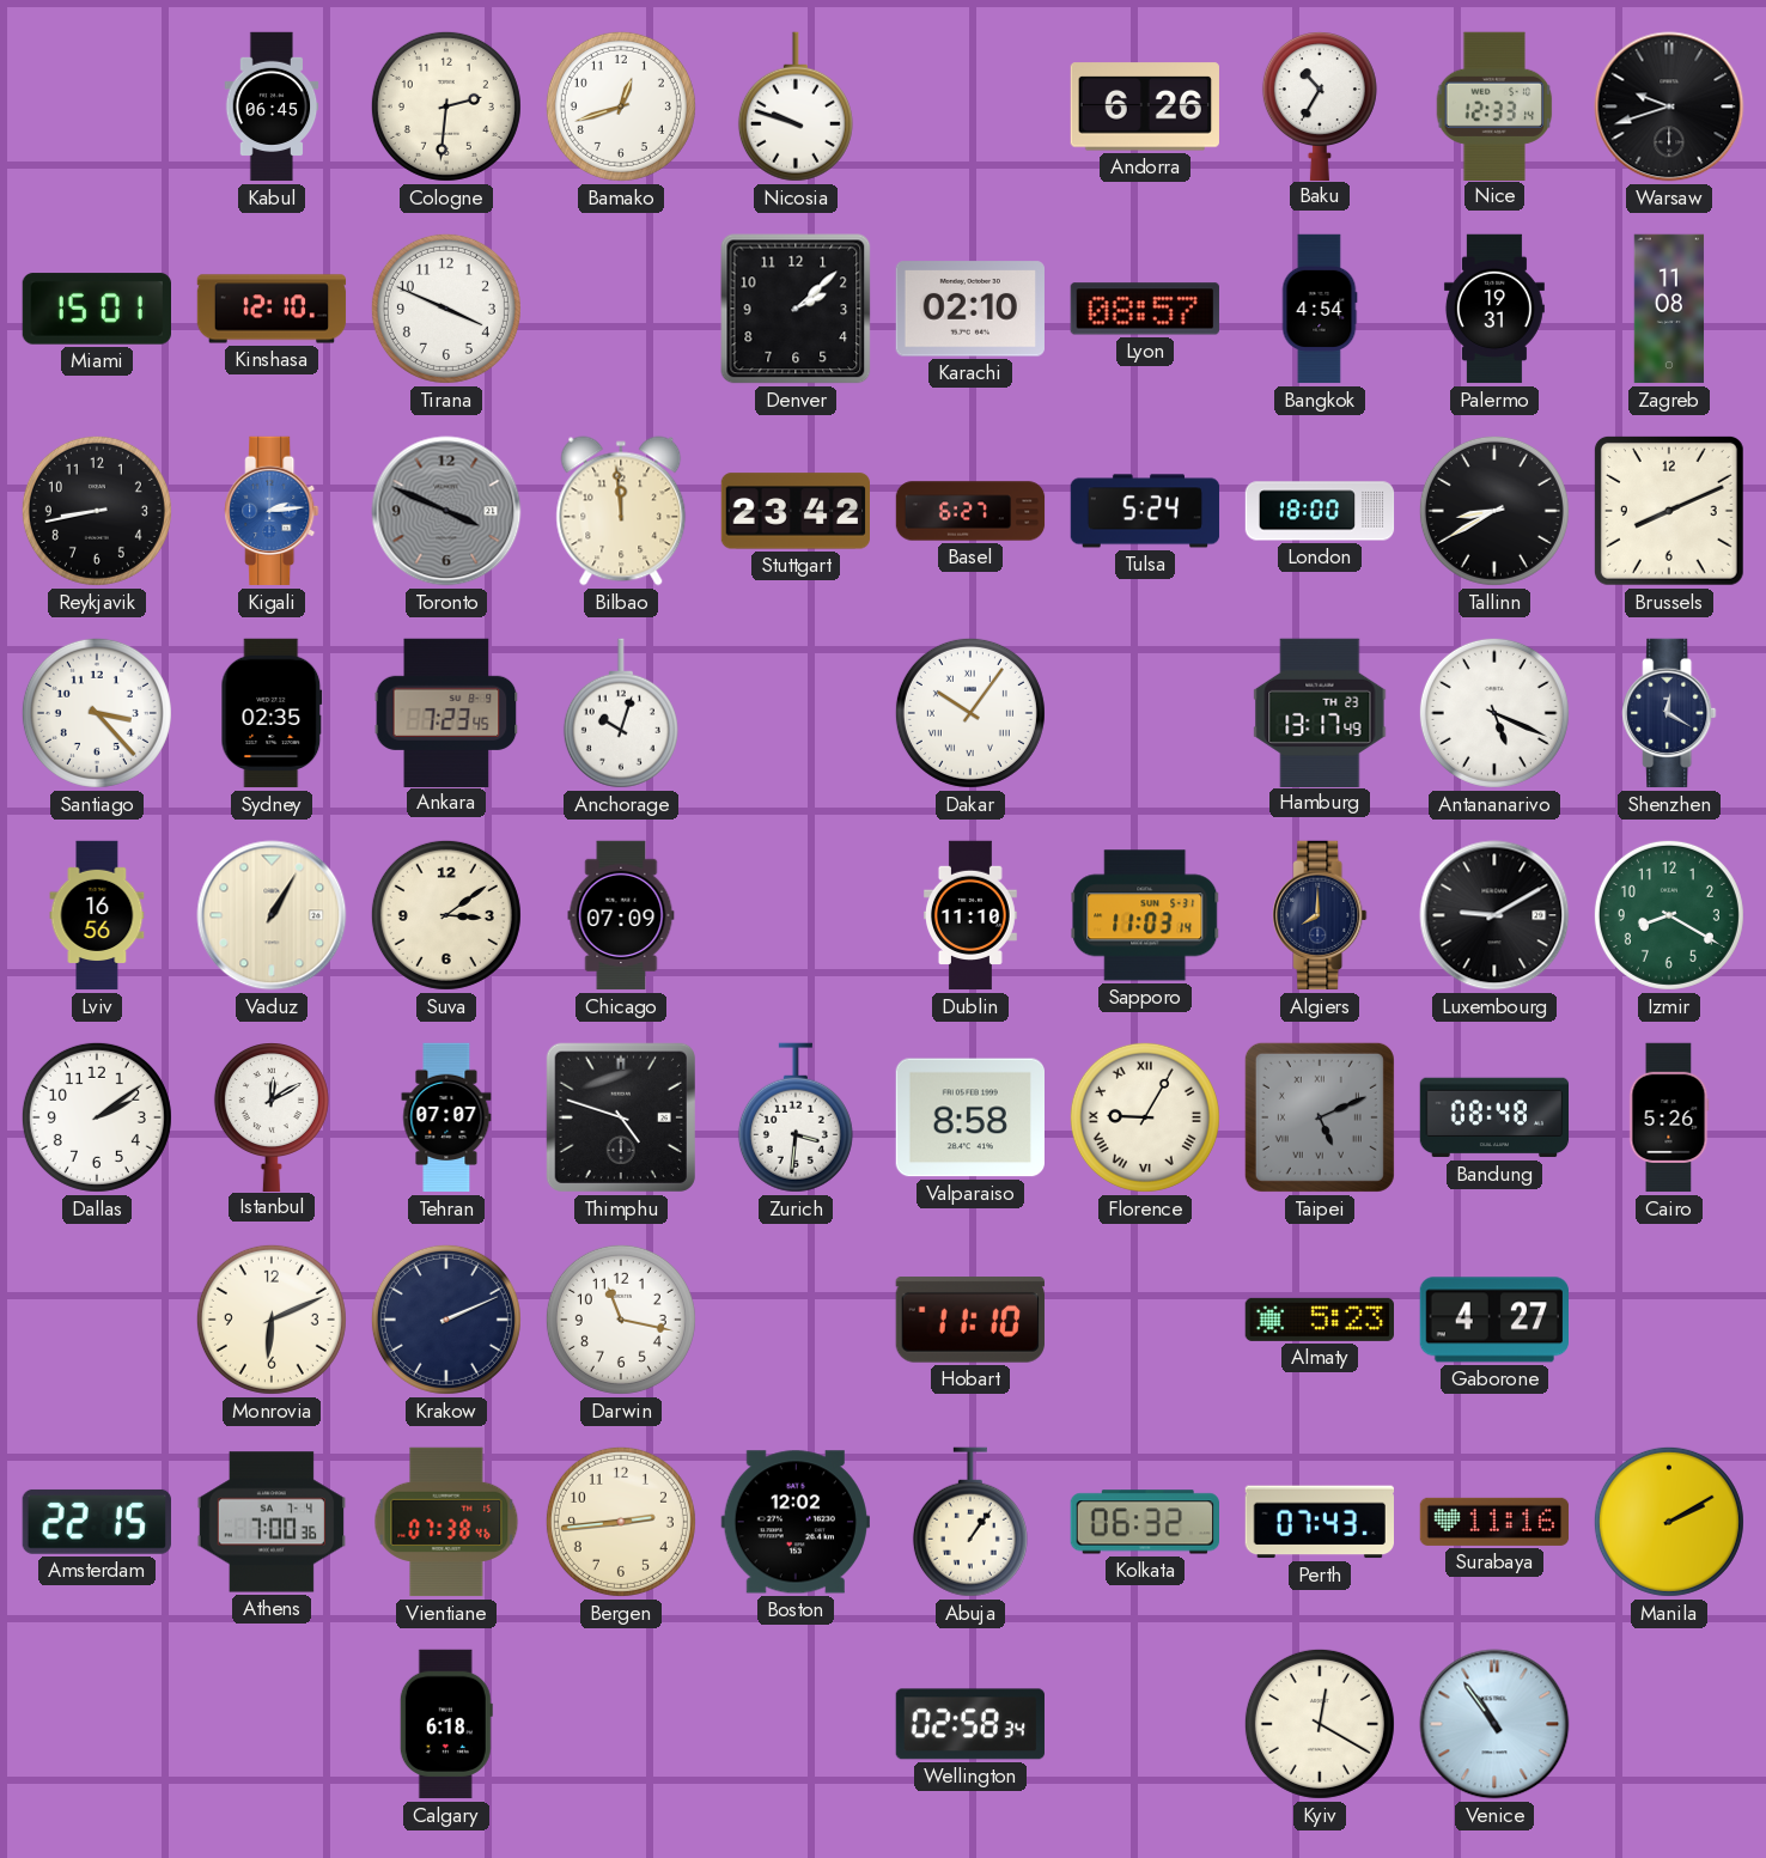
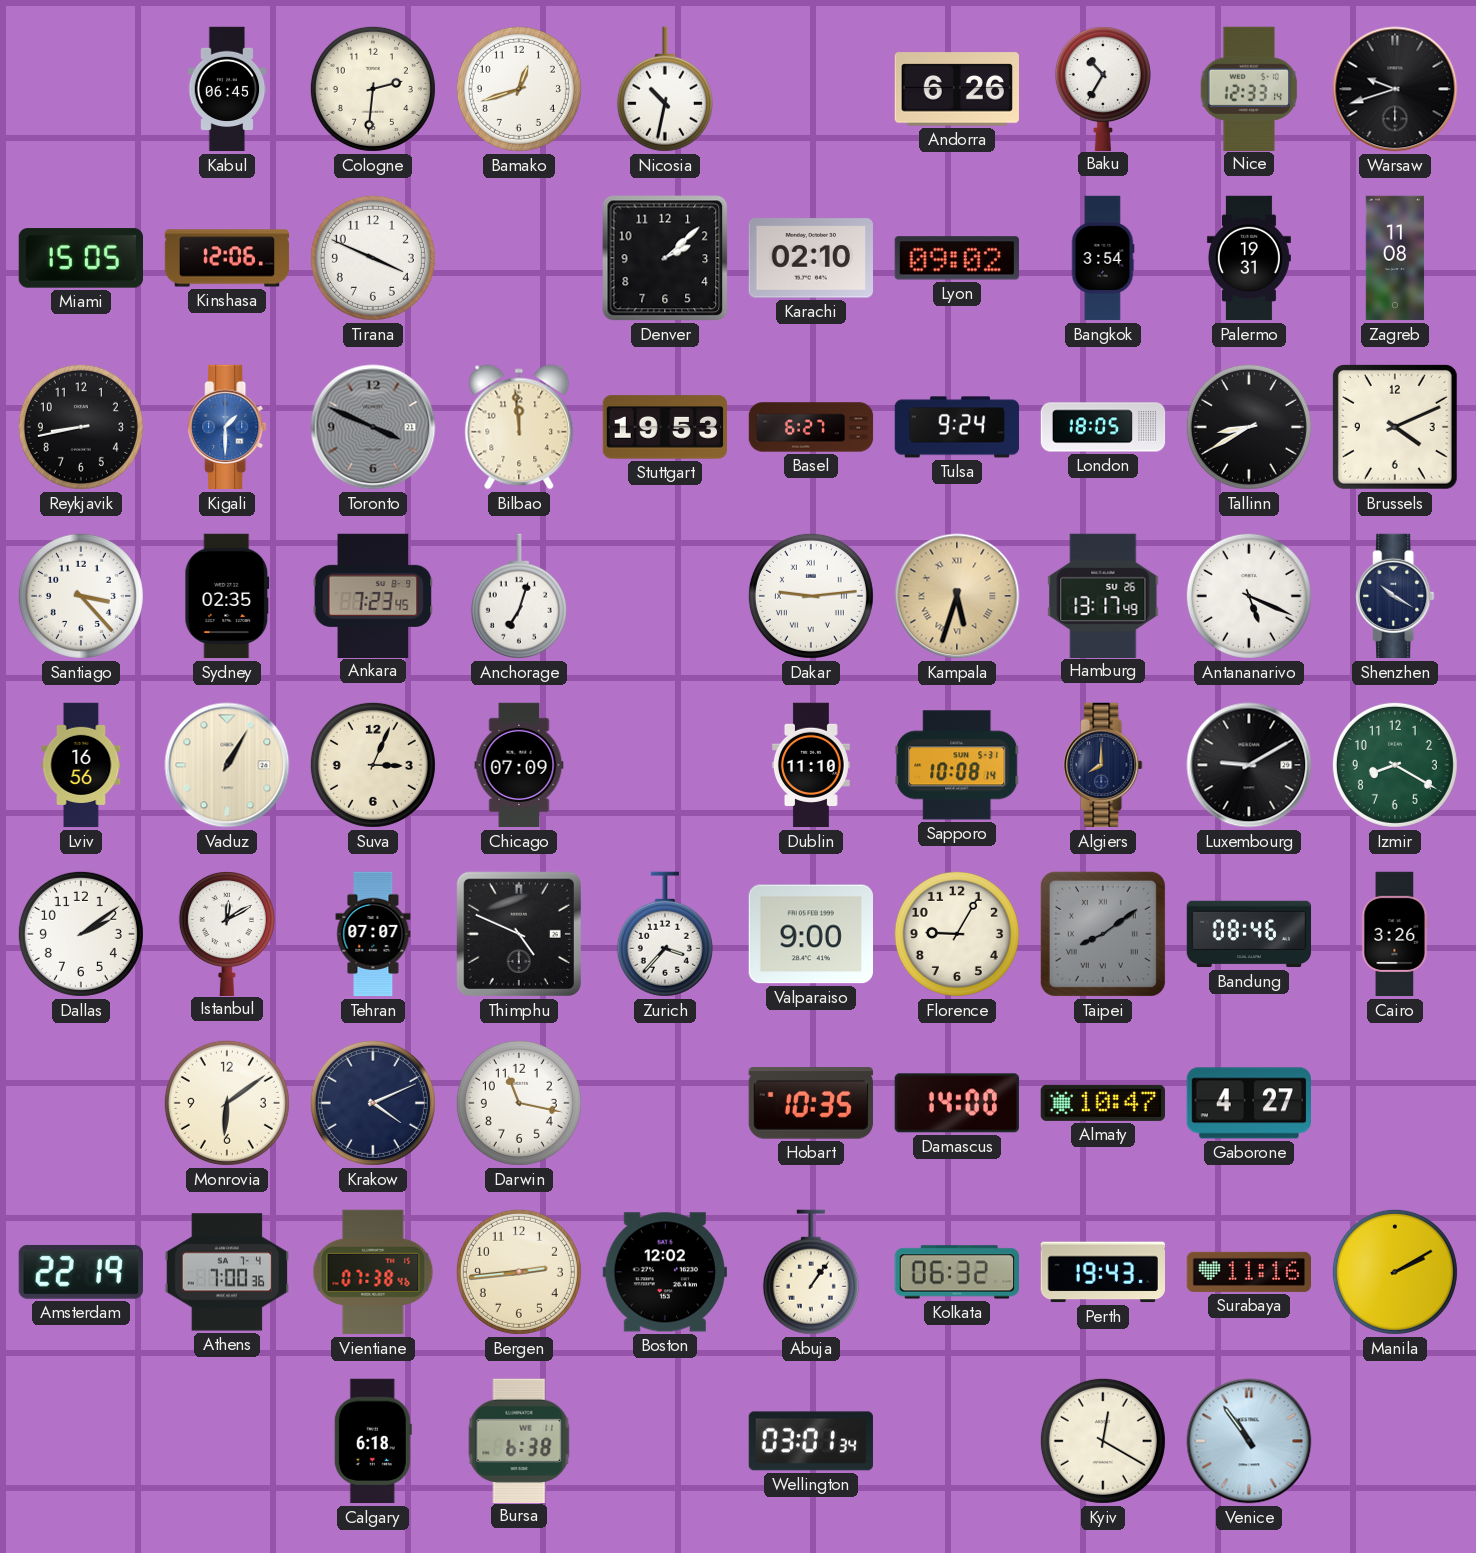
Nicosia: 9:48 -> 10:32 (665, 89)
Miami: 15:01 -> 15:05 (80, 258)
Kinshasa: 12:10 -> 12:06 (227, 258)
Lyon: 08:57 -> 09:02 (957, 258)
Bangkok: 4:54 -> 3:54 (1103, 258)
Kigali: 2:14 -> 1:30 (227, 427)
Stuttgart: 23:42 -> 19:53 (665, 427)
Tulsa: 5:24 -> 9:24 (957, 427)
London: 18:00 -> 18:05 (1103, 427)
Brussels: 8:11 -> 4:11 (1395, 427)
Anchorage: 10:03 -> 7:03 (519, 596)
Dakar: 10:06 -> 9:14 (811, 596)
Kampala: none -> 5:33 (957, 596)
Hamburg date: TH 23 -> SU 26 (1103, 595)
Shenzhen: 12:20 -> 10:20 (1395, 596)
Suva: 3:09 -> 3:04 (373, 765)
Sapporo: 11:03 -> 10:08 (957, 765)
Thimphu: 4:48 -> 4:49 (519, 934)
Zurich: 3:31 -> 3:37 (665, 934)
Valparaiso: 8:58 -> 9:00 (810, 934)
Florence numerals: Roman -> Arabic (957, 934)
Taipei: 5:11 -> 8:09 (1103, 934)
Bandung: 08:48 -> 08:46 (1249, 934)
Cairo: 5:26 -> 3:26 (1395, 934)
Monrovia: 6:11 -> 6:09 (227, 1103)
Krakow: 2:11 -> 4:11 (373, 1103)
Hobart: 11:10 -> 10:35 (811, 1103)
Damascus: none -> 14:00 (957, 1103)
Almaty: 5:23 -> 10:47 (1102, 1103)
Amsterdam: 22:15 -> 22:19 (81, 1272)
Perth: 07:43 -> 19:43 (1102, 1272)
Bursa: none -> 6:38 (519, 1440)
Wellington: 02:58 -> 03:01 (811, 1441)
